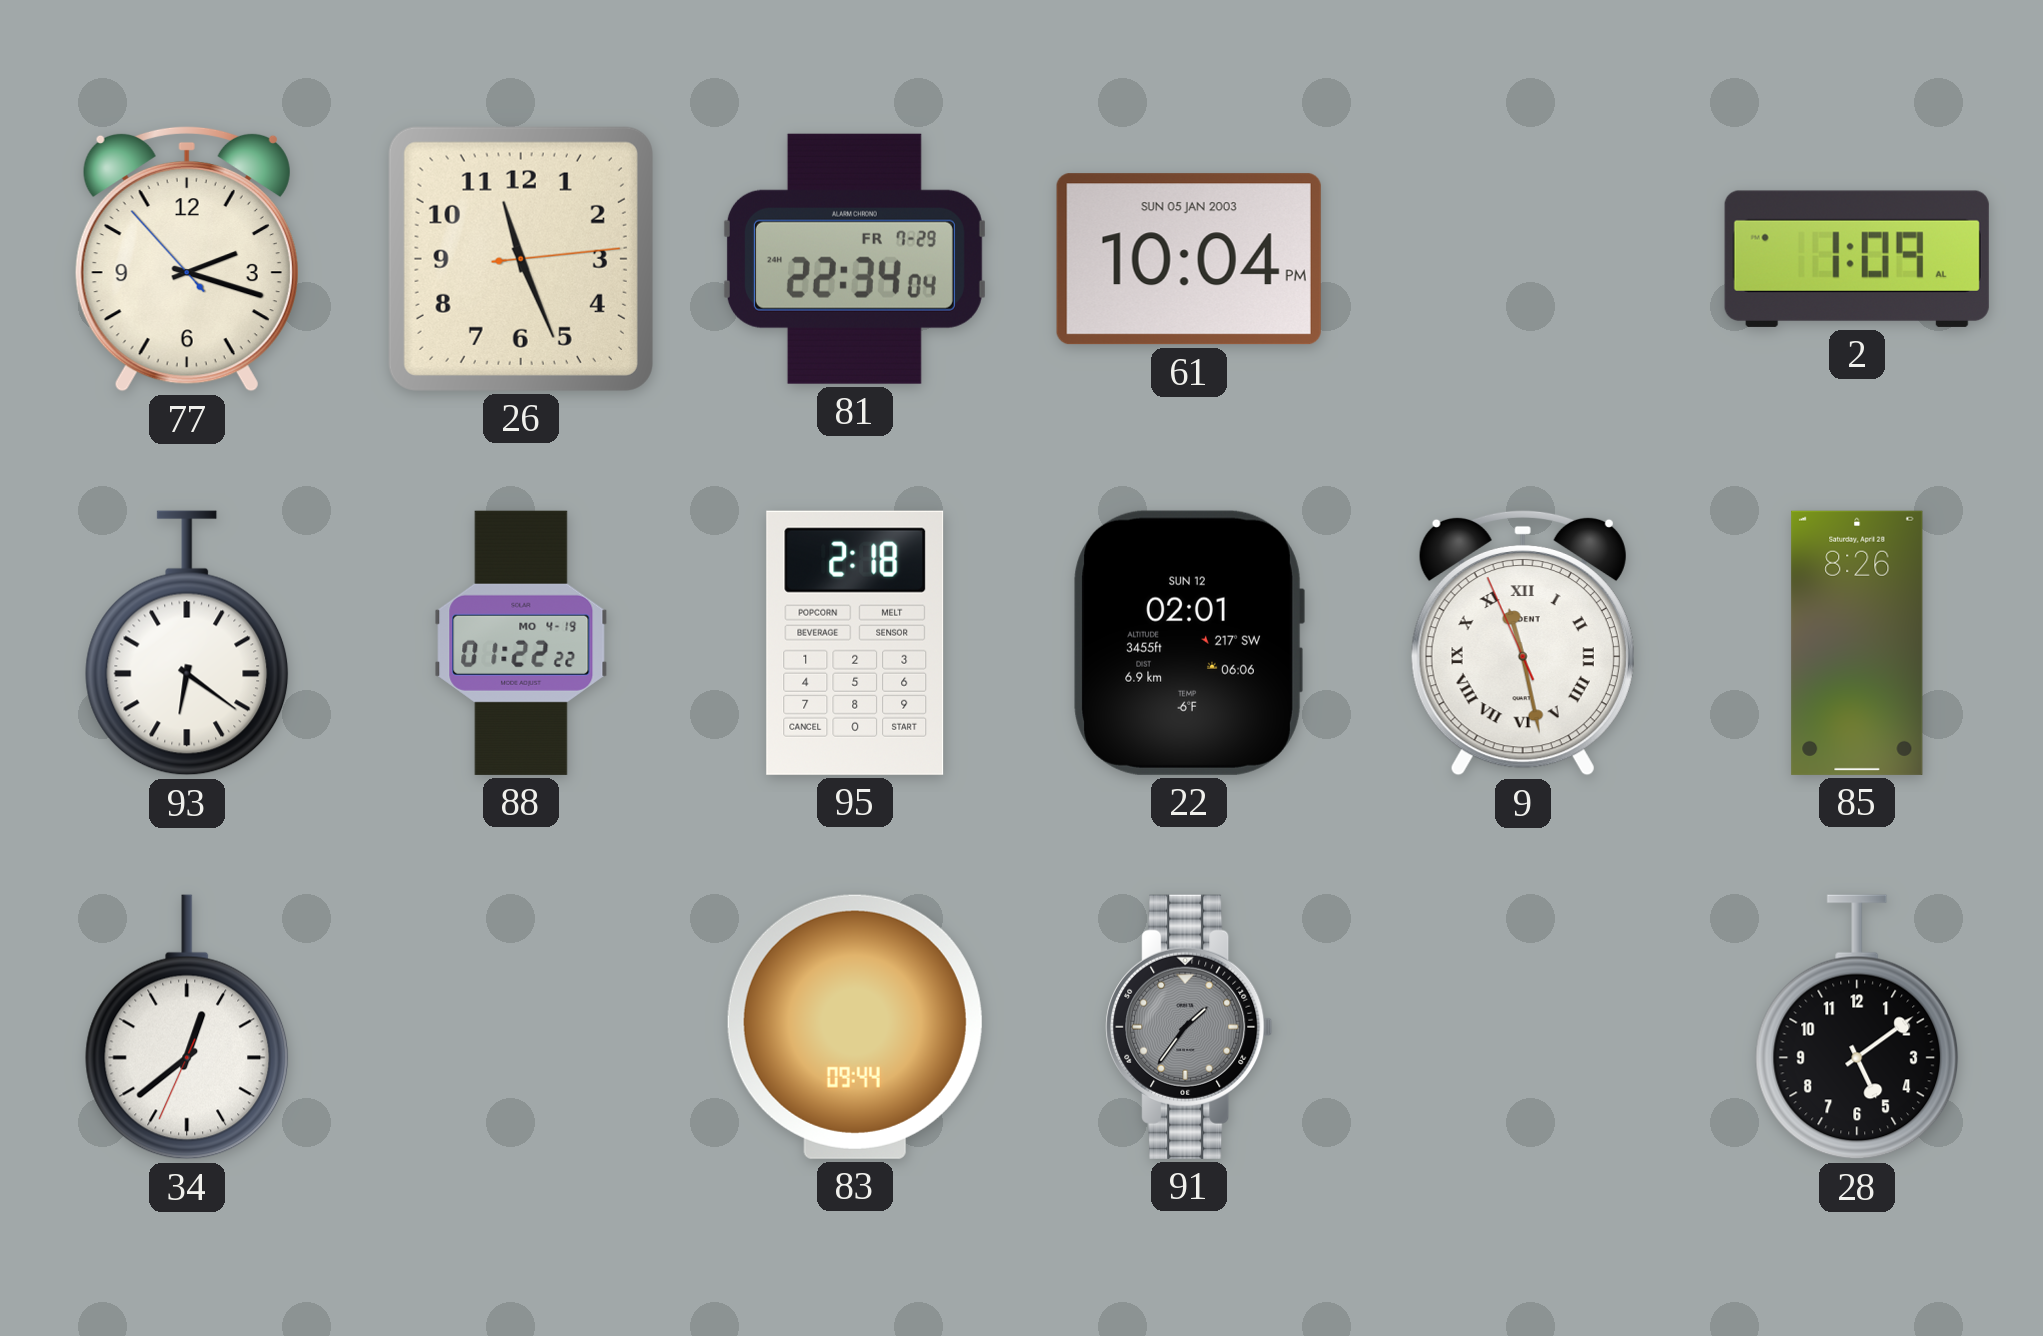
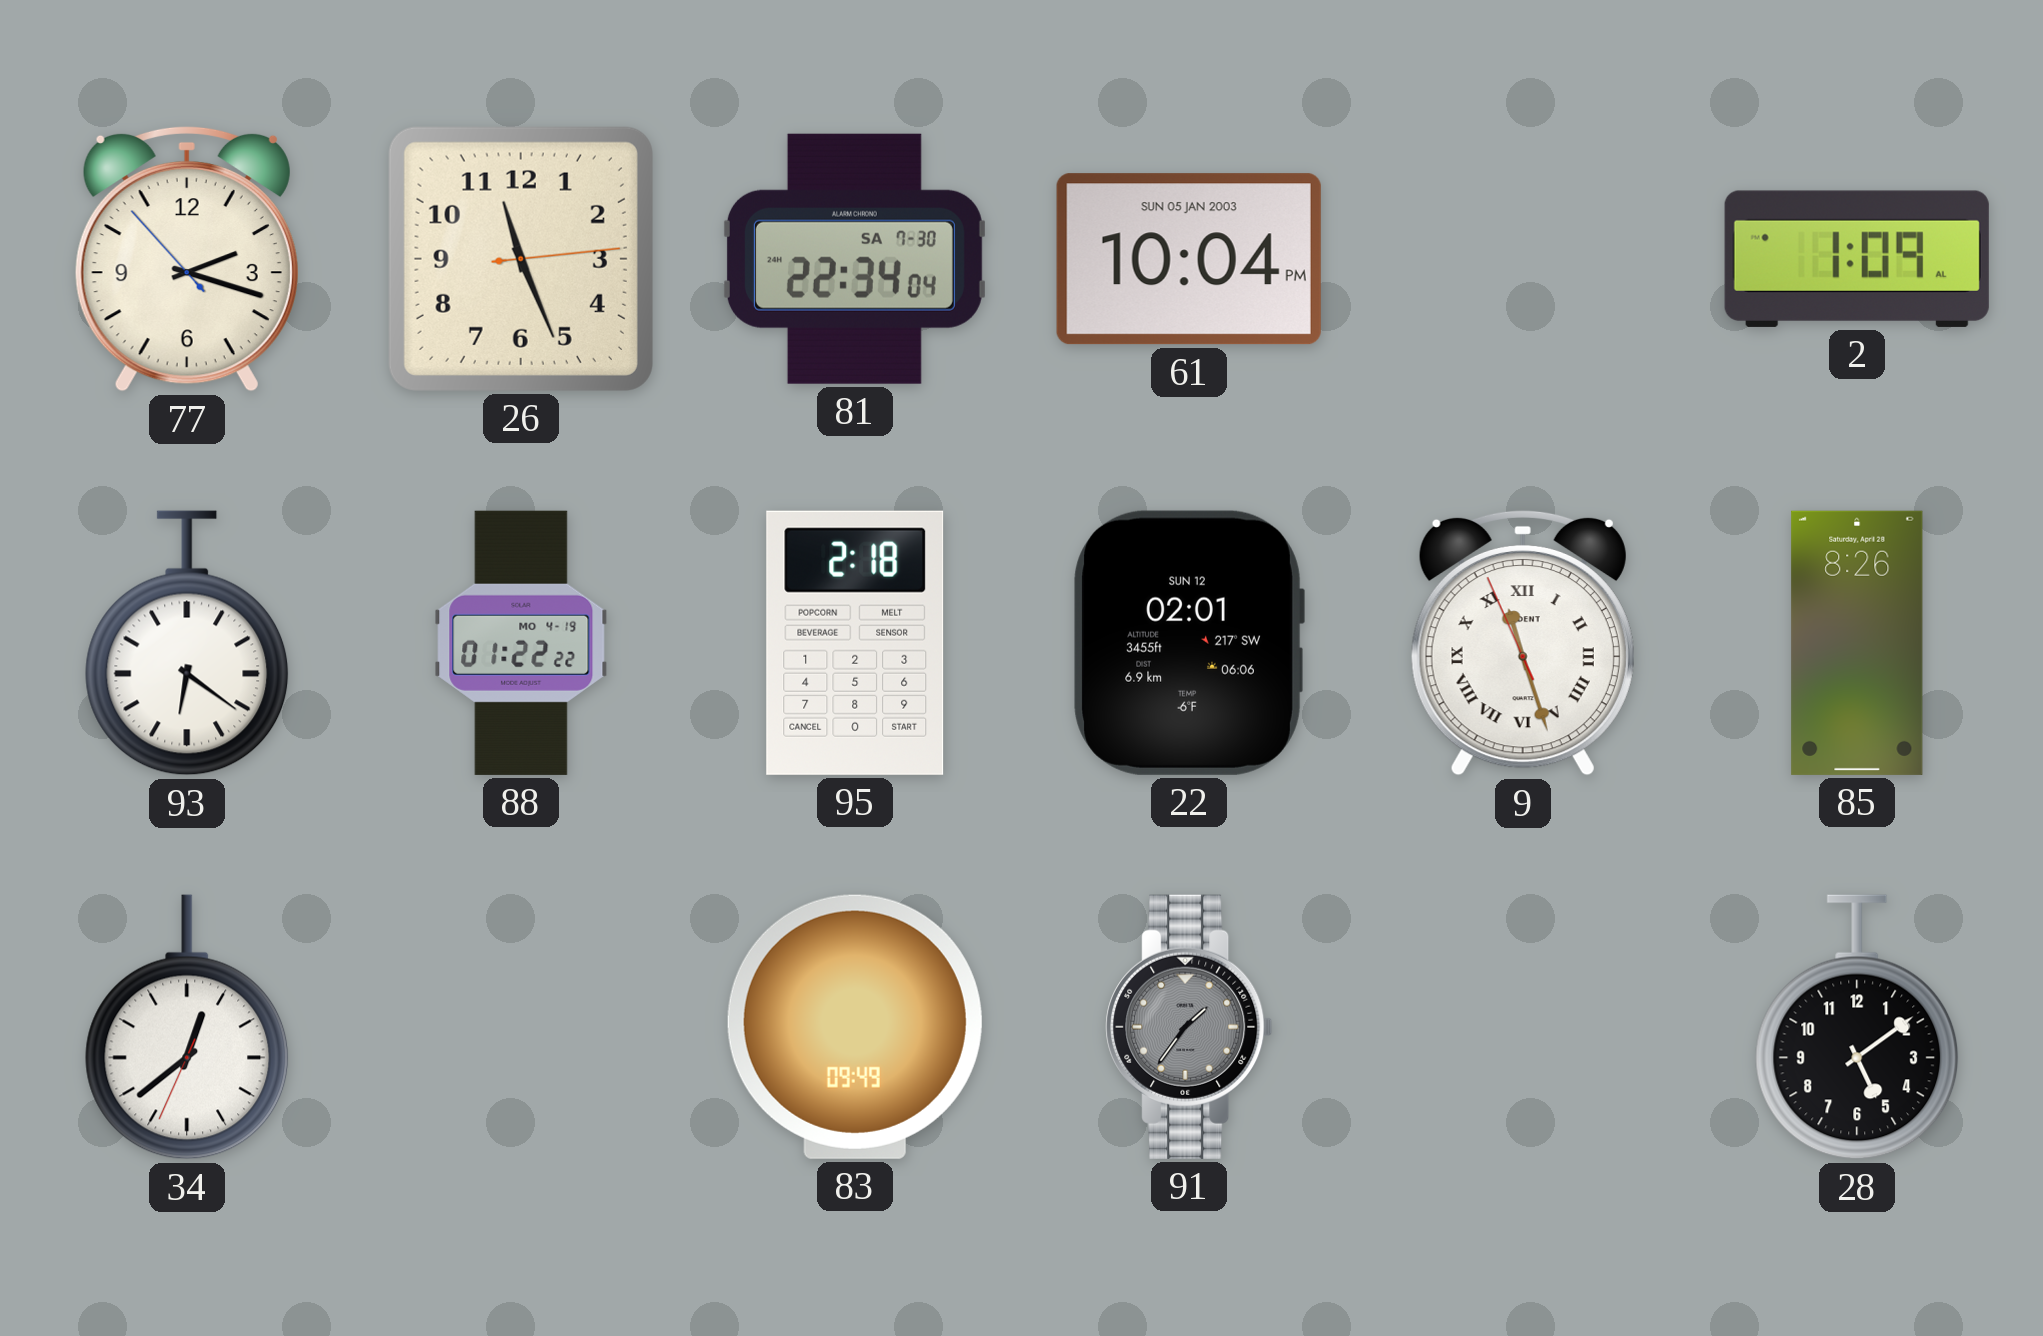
81 date: FR 7-29 -> SA 7-30 (854, 259)
9: 11:27 -> 11:26 (1523, 643)
83: 09:44 -> 09:49 (855, 1027)
